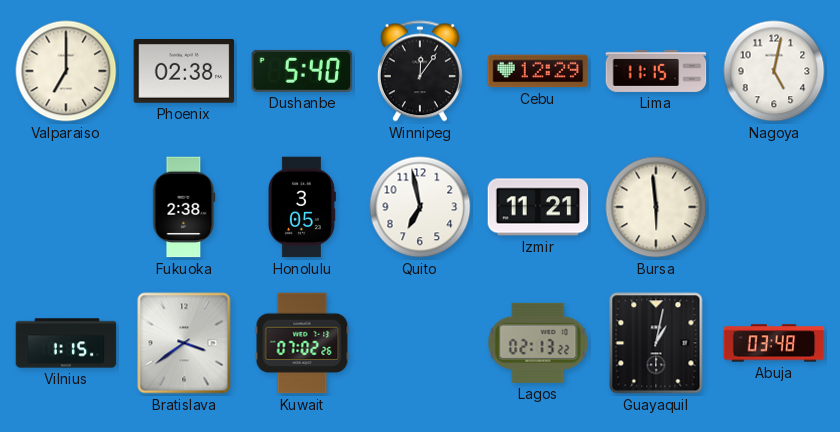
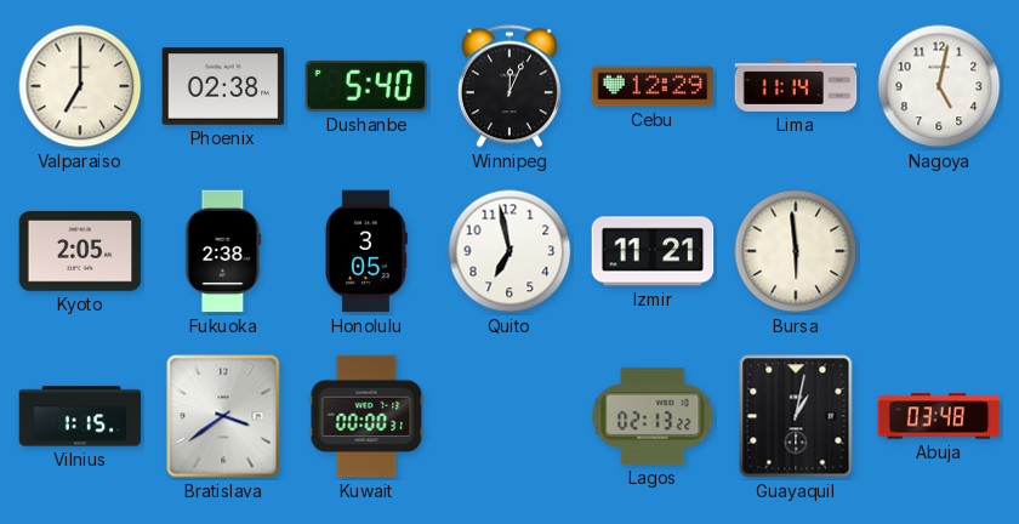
Winnipeg: 12:06 -> 12:04 (509, 86)
Lima: 11:15 -> 11:14 (796, 86)
Kyoto: none -> 2:05 (80, 252)
Kuwait: 07:02 -> 00:00 (366, 416)
